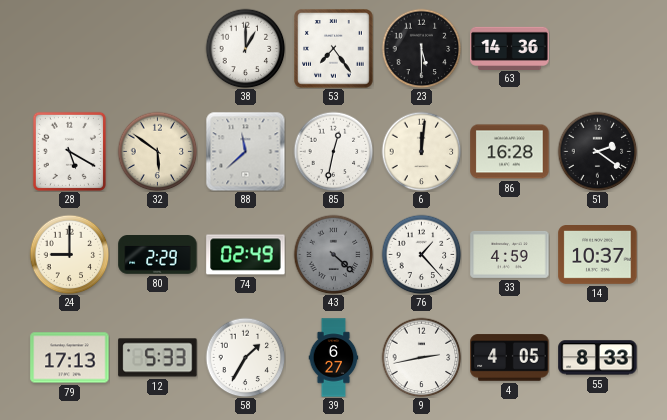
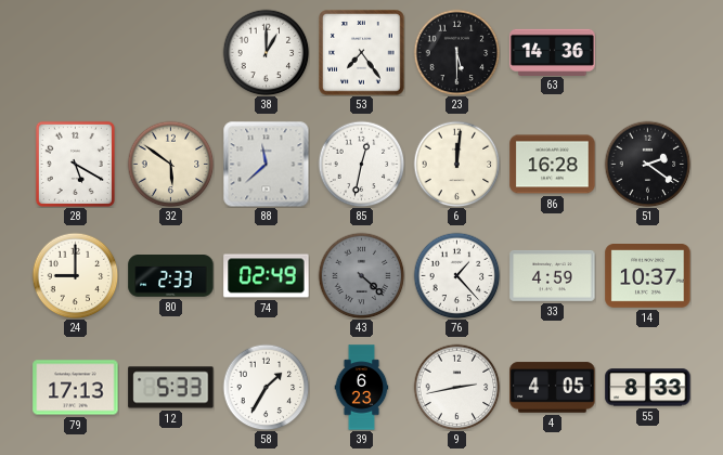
80: 2:29 -> 2:33 (171, 276)
39: 6:27 -> 6:23 (362, 388)
